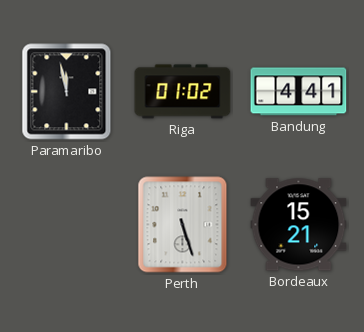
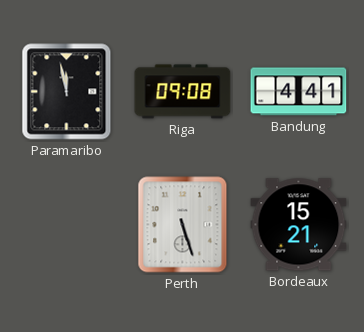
Riga: 01:02 -> 09:08 (183, 92)
